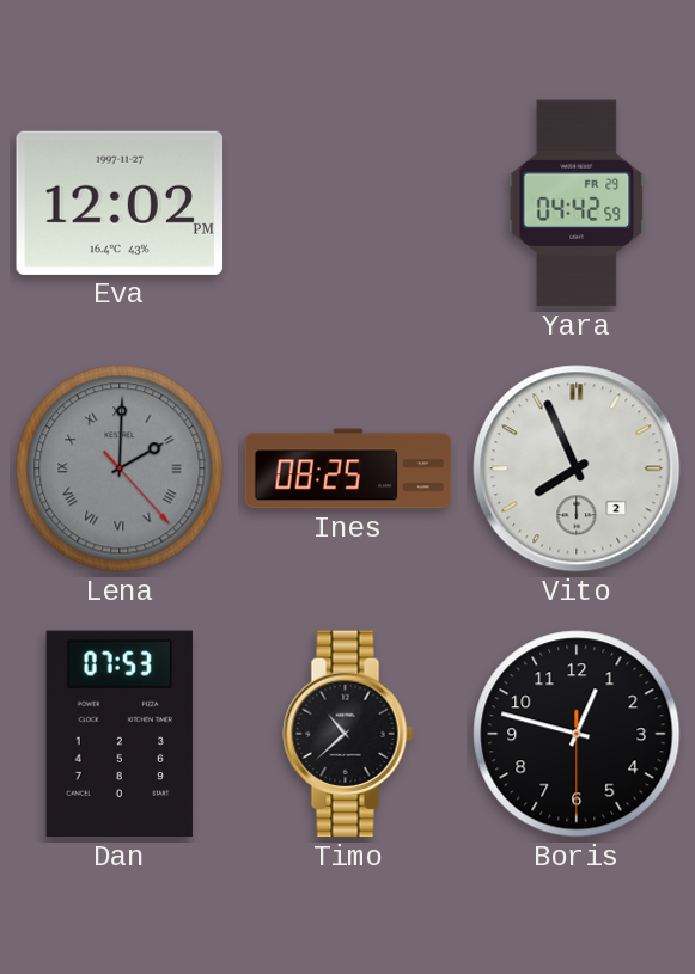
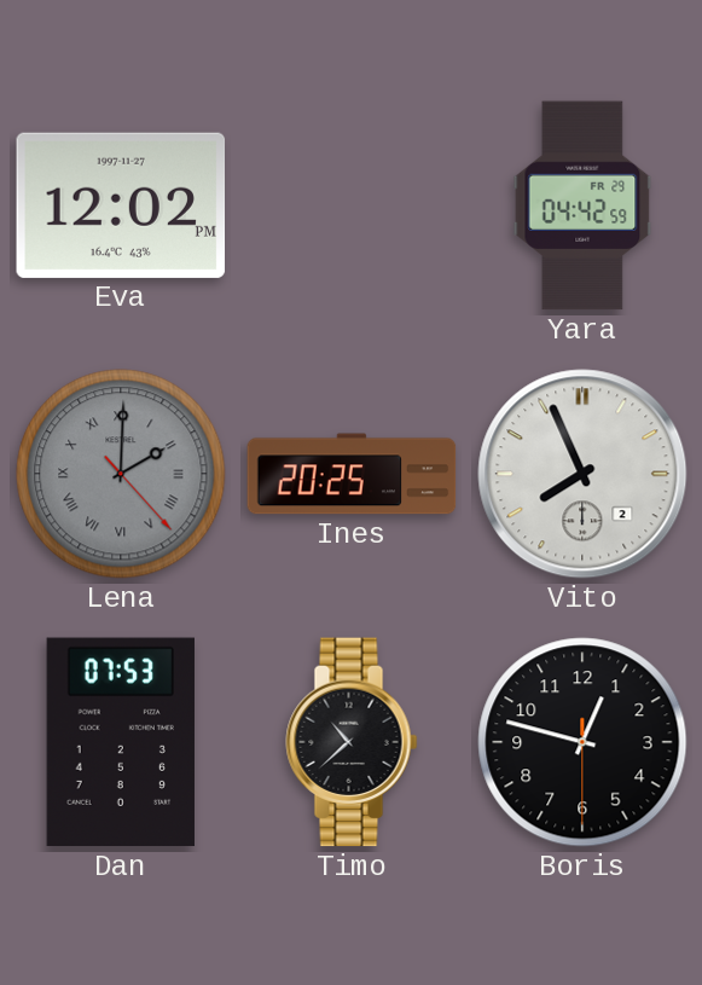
Ines: 08:25 -> 20:25 (352, 474)
